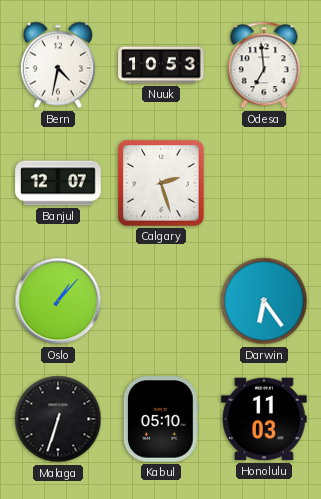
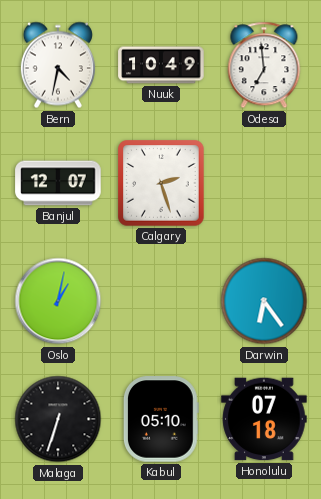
Nuuk: 10:53 -> 10:49 (161, 65)
Oslo: 1:07 -> 1:02 (58, 301)
Honolulu: 11:03 -> 07:18 (264, 419)
